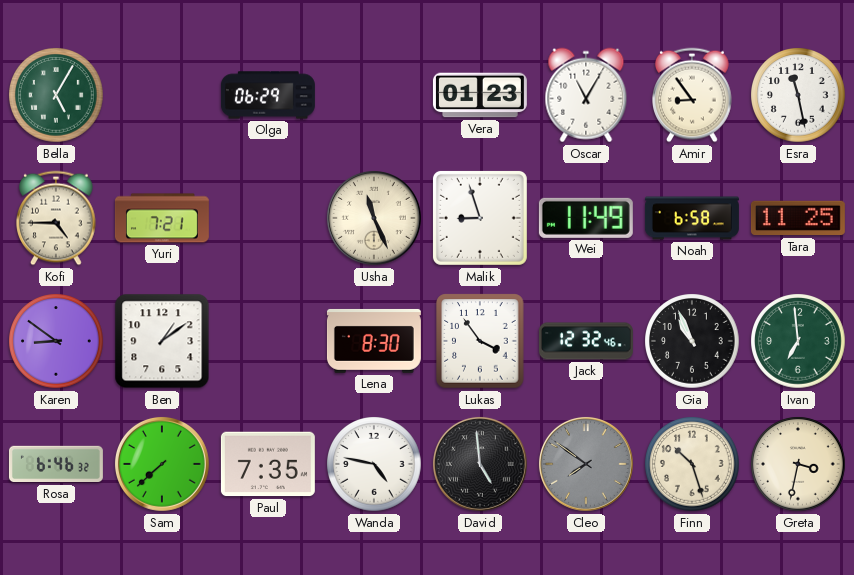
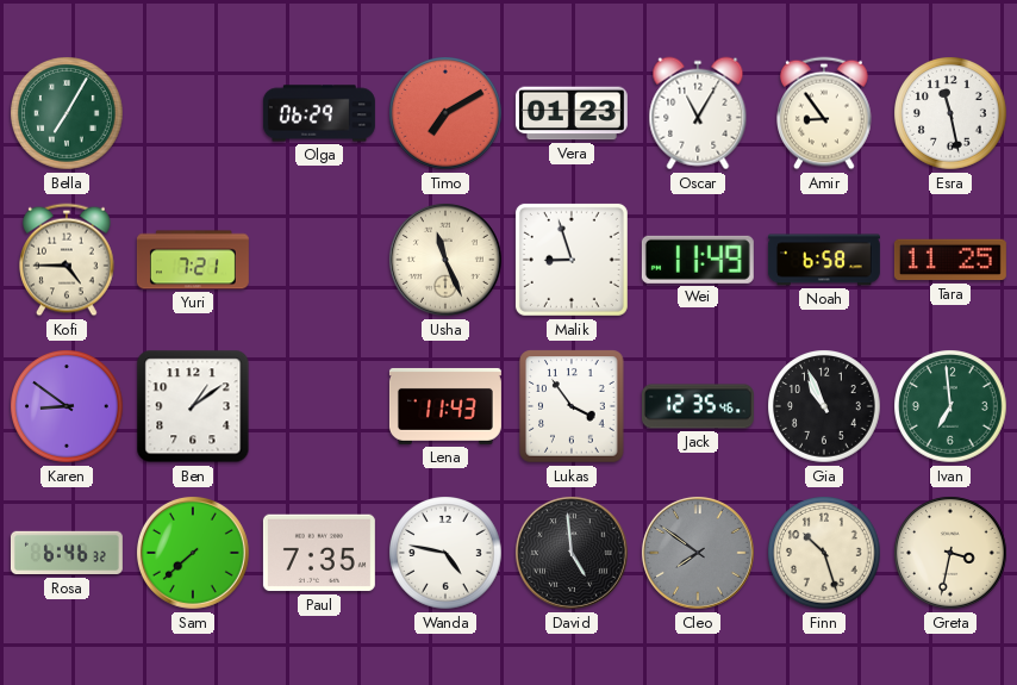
Bella: 5:05 -> 7:05 (67, 113)
Timo: none -> 7:10 (445, 113)
Lena: 8:30 -> 11:43 (445, 406)
Jack: 12:32 -> 12:35 (698, 406)
